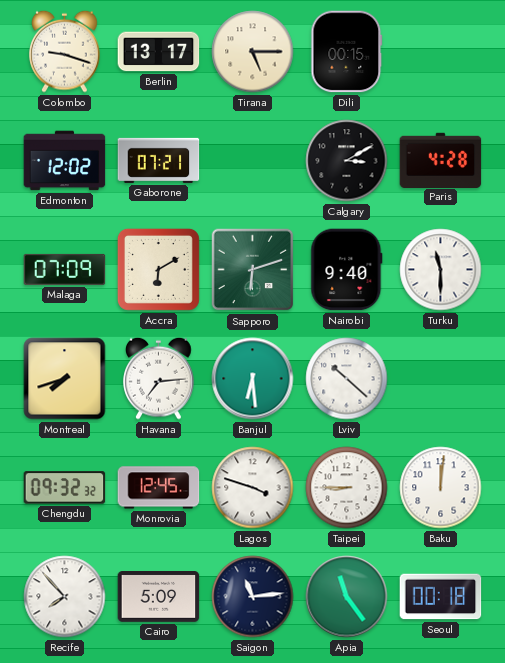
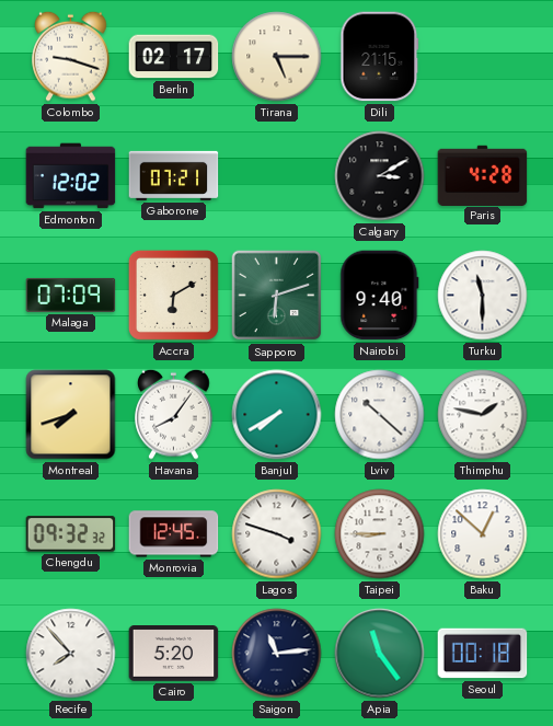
Berlin: 13:17 -> 02:17 (174, 57)
Dili: 00:15 -> 21:15 (380, 57)
Havana: 7:14 -> 8:06 (174, 414)
Banjul: 6:29 -> 7:40 (277, 415)
Thimphu: none -> 1:47 (483, 415)
Baku: 12:01 -> 12:52 (483, 534)
Cairo: 5:09 -> 5:20 (174, 654)
